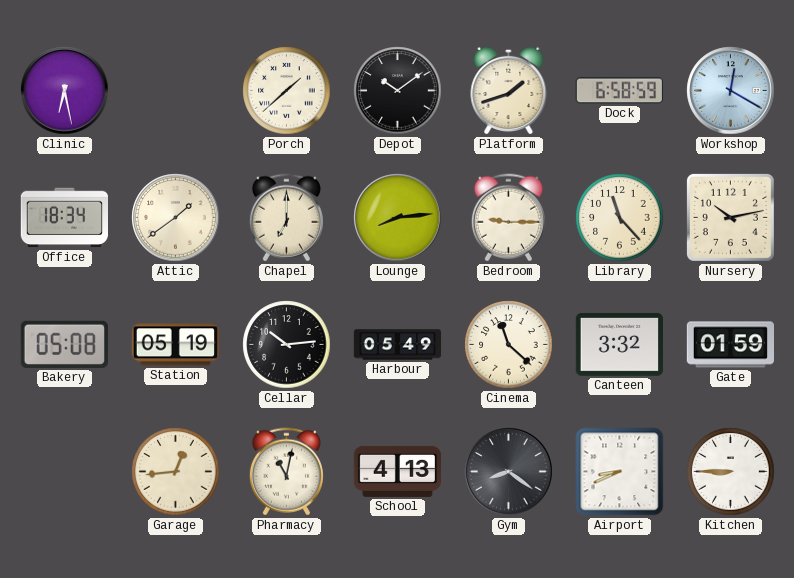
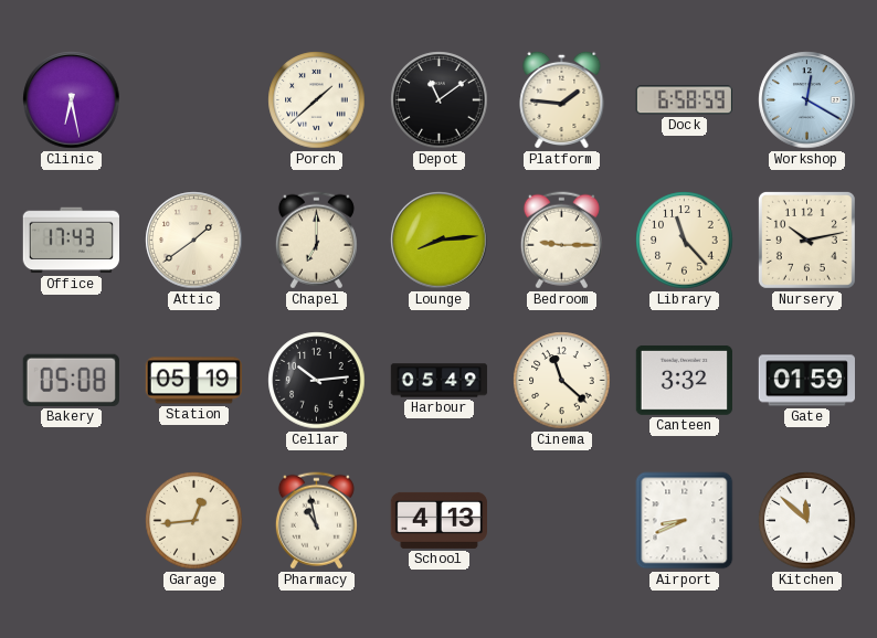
Depot: 10:09 -> 11:09 (440, 100)
Platform: 1:42 -> 1:46 (562, 99)
Office: 18:34 -> 17:43 (71, 241)
Pharmacy: 11:02 -> 10:58 (316, 521)
Gym: 8:21 -> none (509, 472)
Kitchen: 8:45 -> 11:52 (807, 521)
